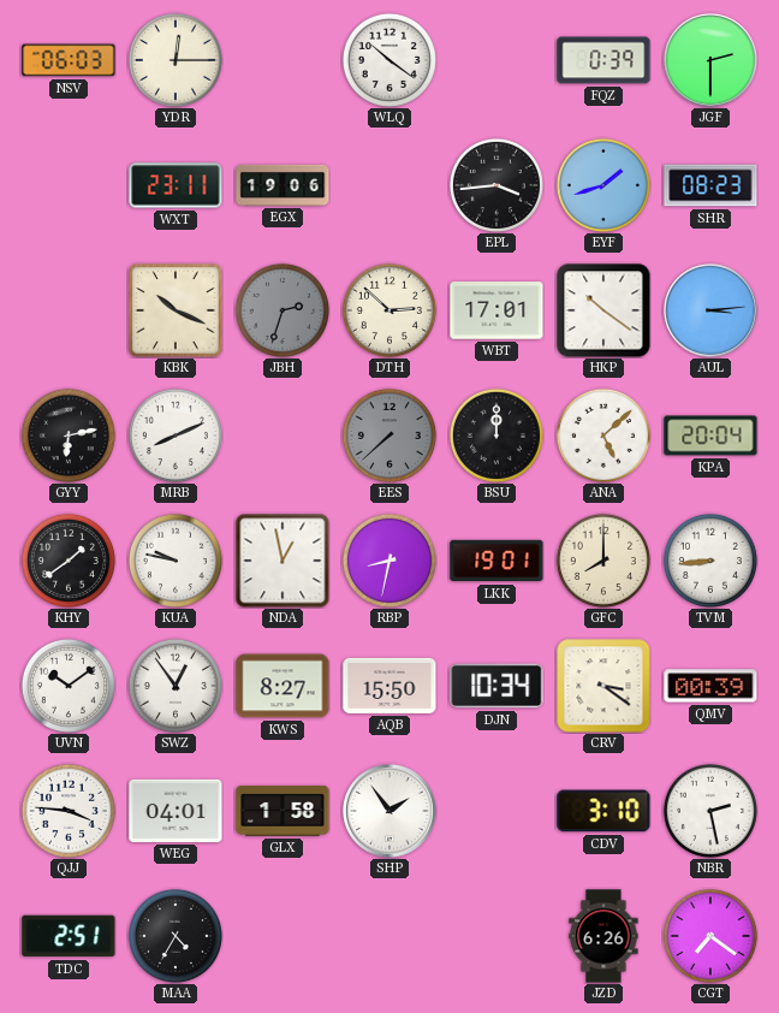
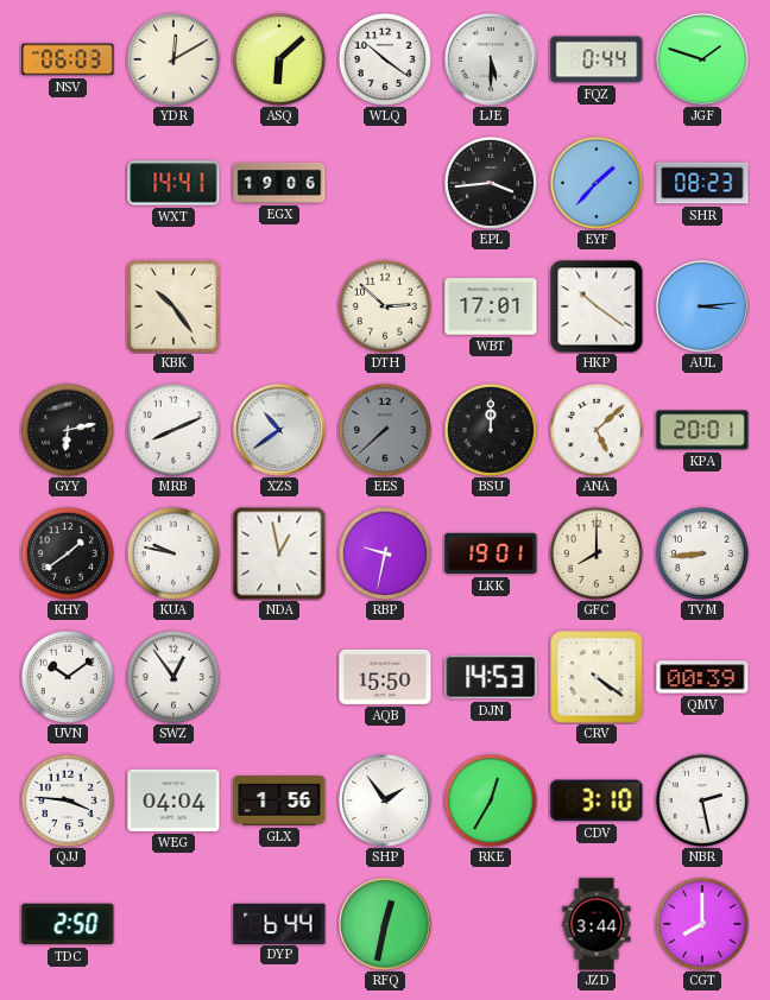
YDR: 12:15 -> 12:10 (173, 59)
ASQ: none -> 6:08 (279, 59)
LJE: none -> 5:30 (491, 59)
FQZ: 0:39 -> 0:44 (597, 59)
JGF: 2:30 -> 1:48 (702, 59)
WXT: 23:11 -> 14:41 (173, 183)
EYF: 1:42 -> 1:37 (597, 183)
KBK: 10:19 -> 10:24 (173, 306)
JBH: 2:33 -> none (283, 310)
XZS: none -> 10:39 (279, 430)
KPA: 20:04 -> 20:01 (702, 430)
RBP: 8:32 -> 9:32 (385, 553)
KWS: 8:27 -> none (283, 686)
DJN: 10:34 -> 14:53 (491, 677)
CRV: 3:21 -> 4:21 (597, 677)
WEG: 04:01 -> 04:04 (173, 800)
GLX: 1:58 -> 1:56 (279, 800)
RKE: none -> 12:35 (491, 800)
TDC: 2:51 -> 2:50 (68, 924)
MAA: 4:35 -> none (176, 936)
DYP: none -> 6:44 (279, 923)
RFQ: none -> 12:32 (385, 924)
JZD: 6:26 -> 3:44 (597, 924)
CGT: 7:21 -> 8:00 (702, 924)
